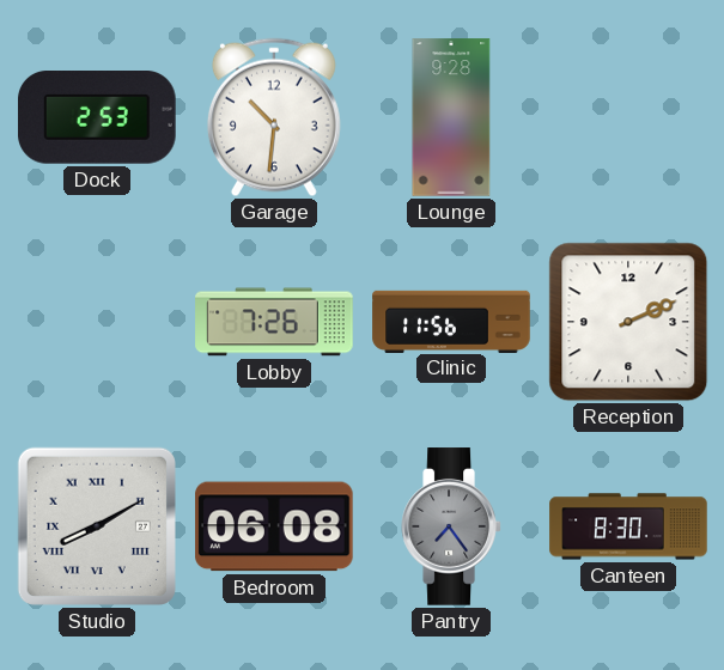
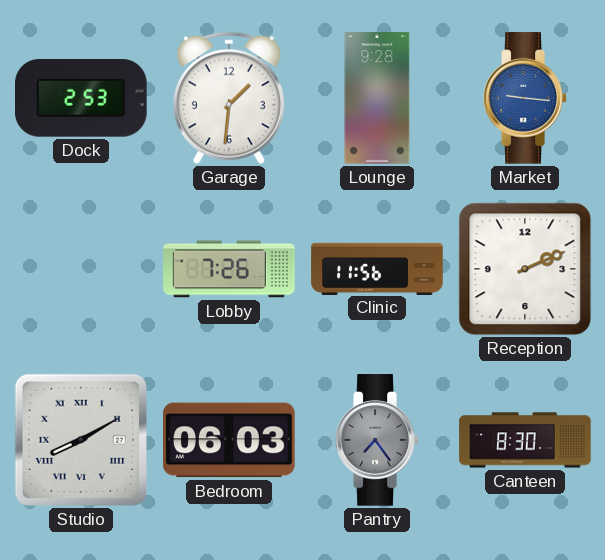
Garage: 10:31 -> 1:31 (229, 98)
Market: none -> 9:16 (525, 98)
Bedroom: 06:08 -> 06:03 (229, 440)
